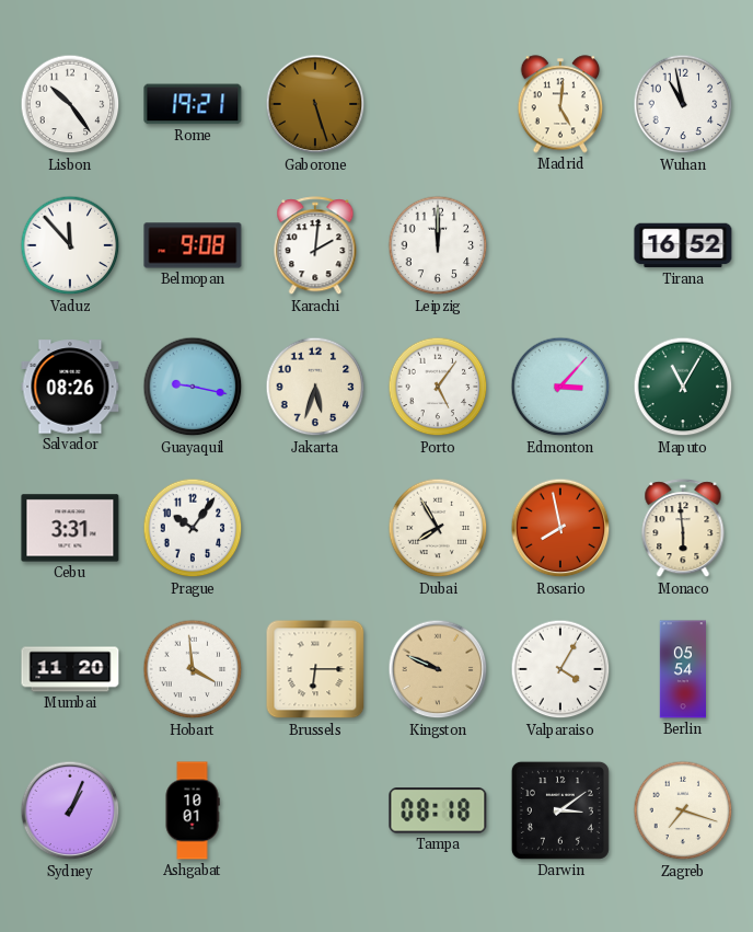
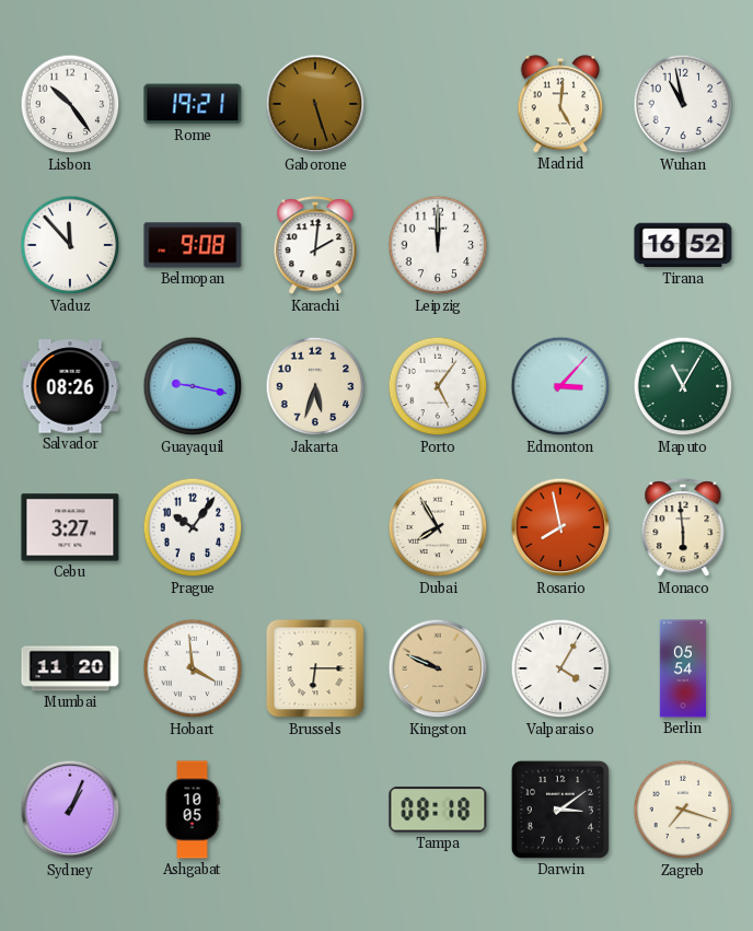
Cebu: 3:31 -> 3:27 (70, 527)
Ashgabat: 10:01 -> 10:05 (193, 810)
